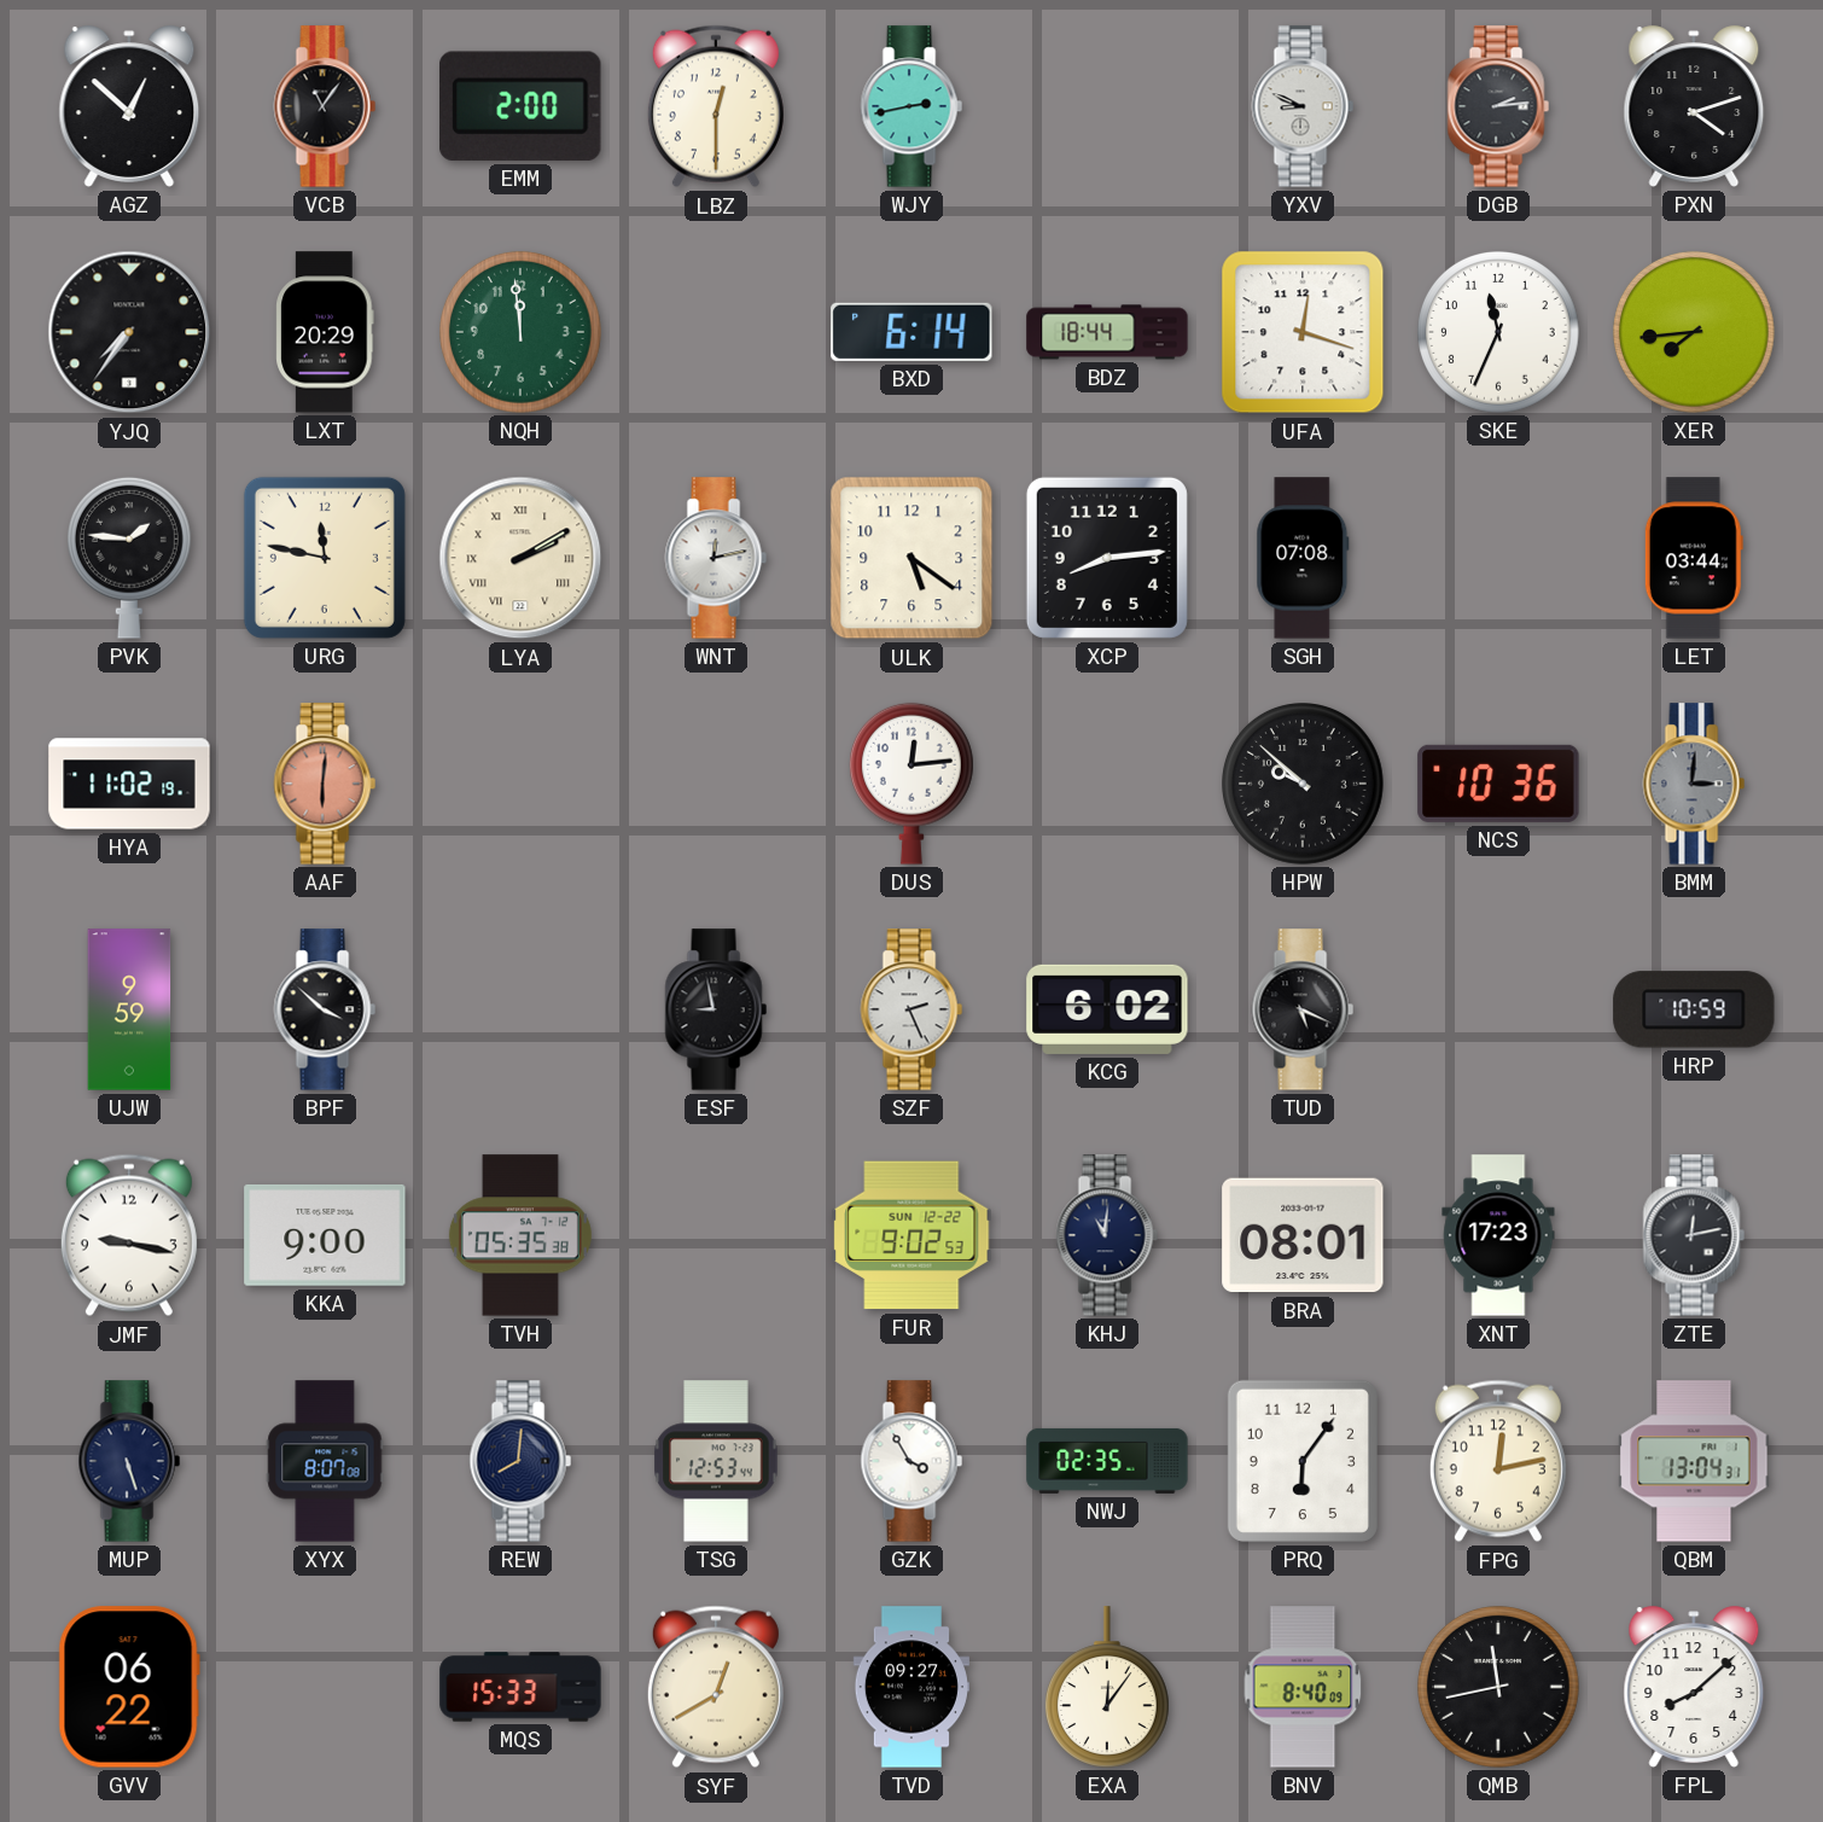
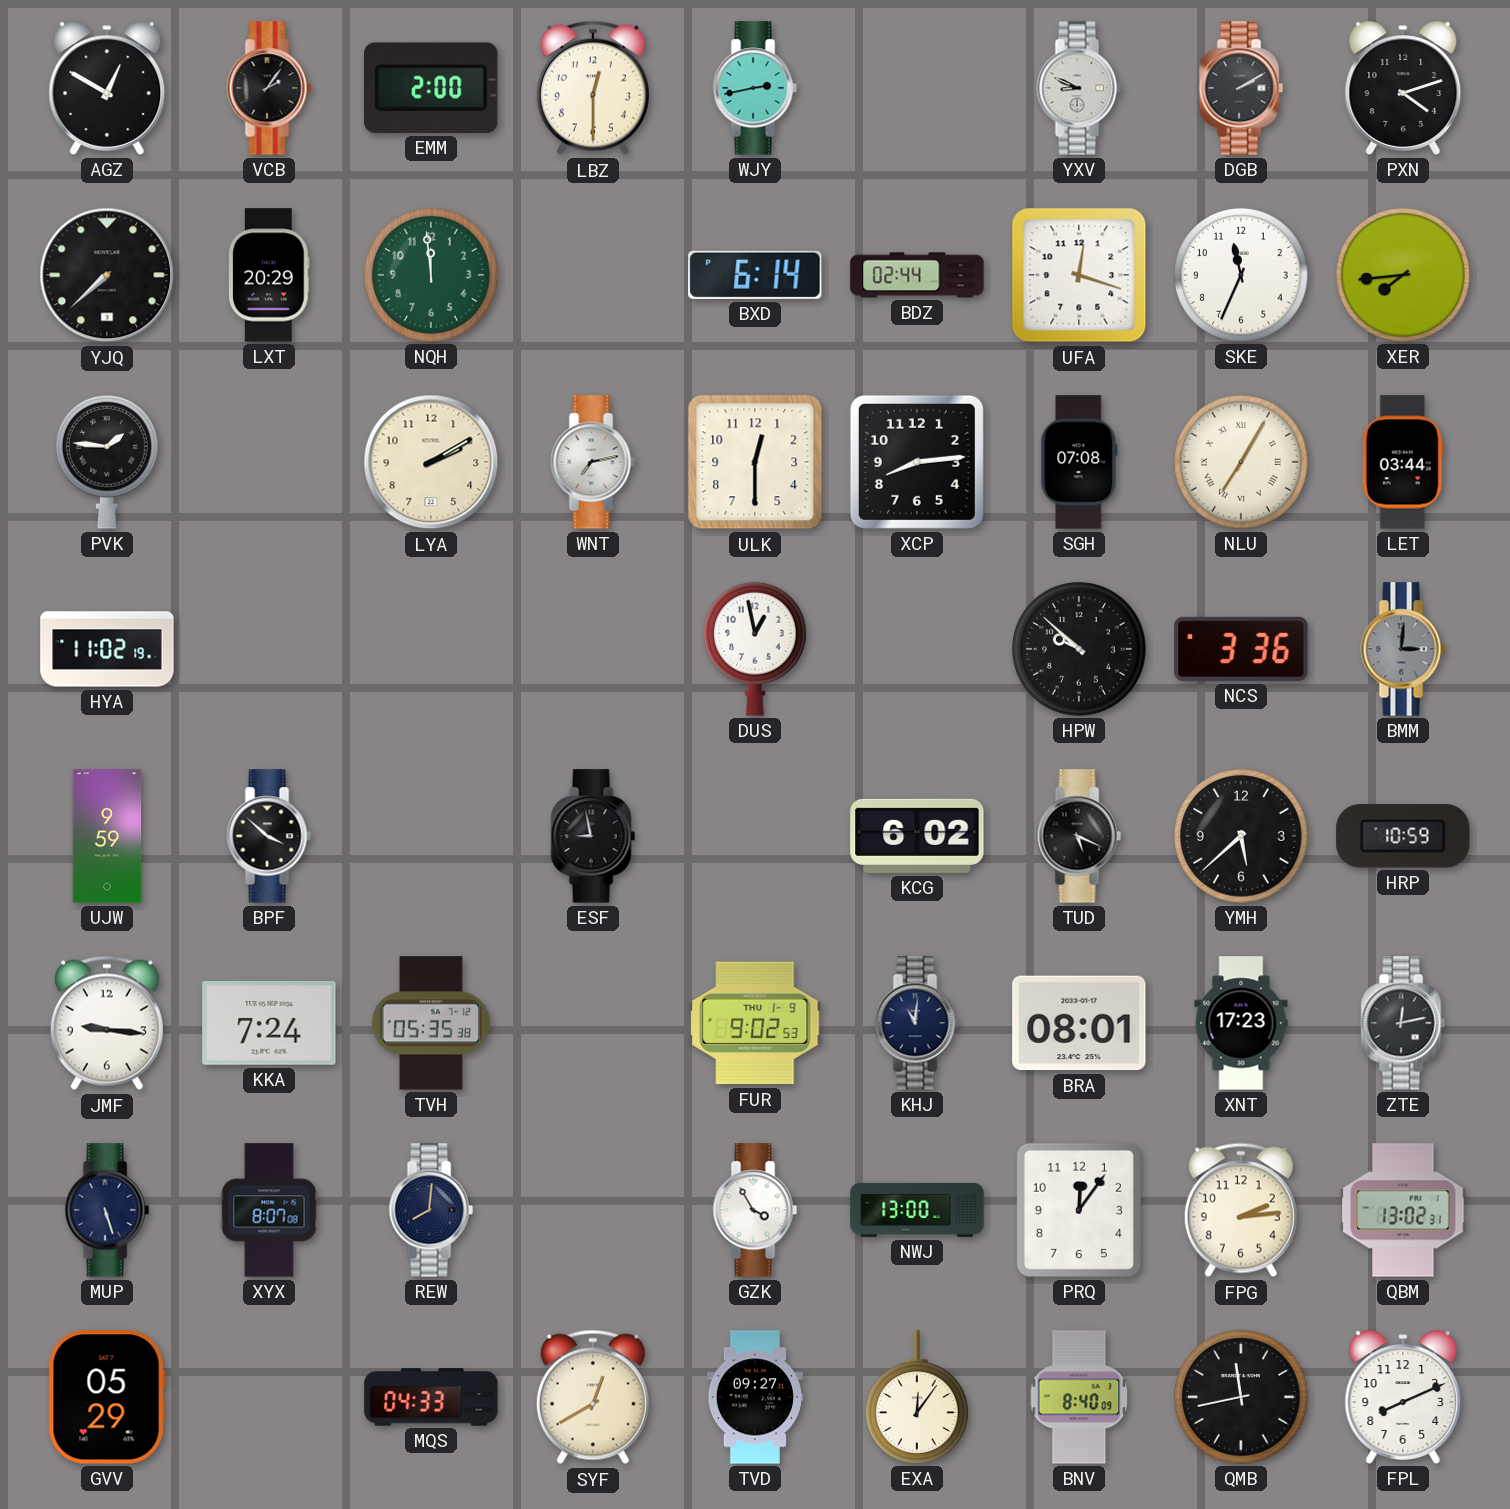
AGZ: 12:52 -> 12:50 (107, 88)
VCB: 11:06 -> 2:06 (269, 88)
DGB: 2:14 -> 2:10 (1241, 88)
YJQ: 7:36 -> 7:38 (107, 275)
BDZ: 18:44 -> 02:44 (917, 275)
URG: 11:47 -> none (325, 558)
LYA numerals: Roman -> Arabic (431, 462)
WNT: 12:13 -> 7:13 (593, 462)
ULK: 5:21 -> 12:30 (755, 462)
NLU: none -> 7:05 (1242, 463)
AAF: 6:01 -> none (325, 784)
DUS: 12:14 -> 12:58 (755, 649)
NCS: 10:36 -> 3:36 (1241, 649)
SZF: 2:26 -> none (911, 1009)
YMH: none -> 5:38 (1242, 837)
JMF: 9:17 -> 9:16 (107, 1023)
KKA: 9:00 -> 7:24 (269, 1023)
FUR date: SUN 12-22 -> THU 1-9 (755, 1023)
TSG: 12:53 -> none (716, 1461)
NWJ: 02:35 -> 13:00 (917, 1210)
PRQ: 6:06 -> 12:06 (1079, 1210)
FPG: 12:13 -> 2:14 (1241, 1210)
QBM: 13:04 -> 13:02 (1403, 1210)
GVV: 06:22 -> 05:29 (107, 1397)
MQS: 15:33 -> 04:33 (431, 1397)
FPL: 8:08 -> 8:11 (1403, 1397)
